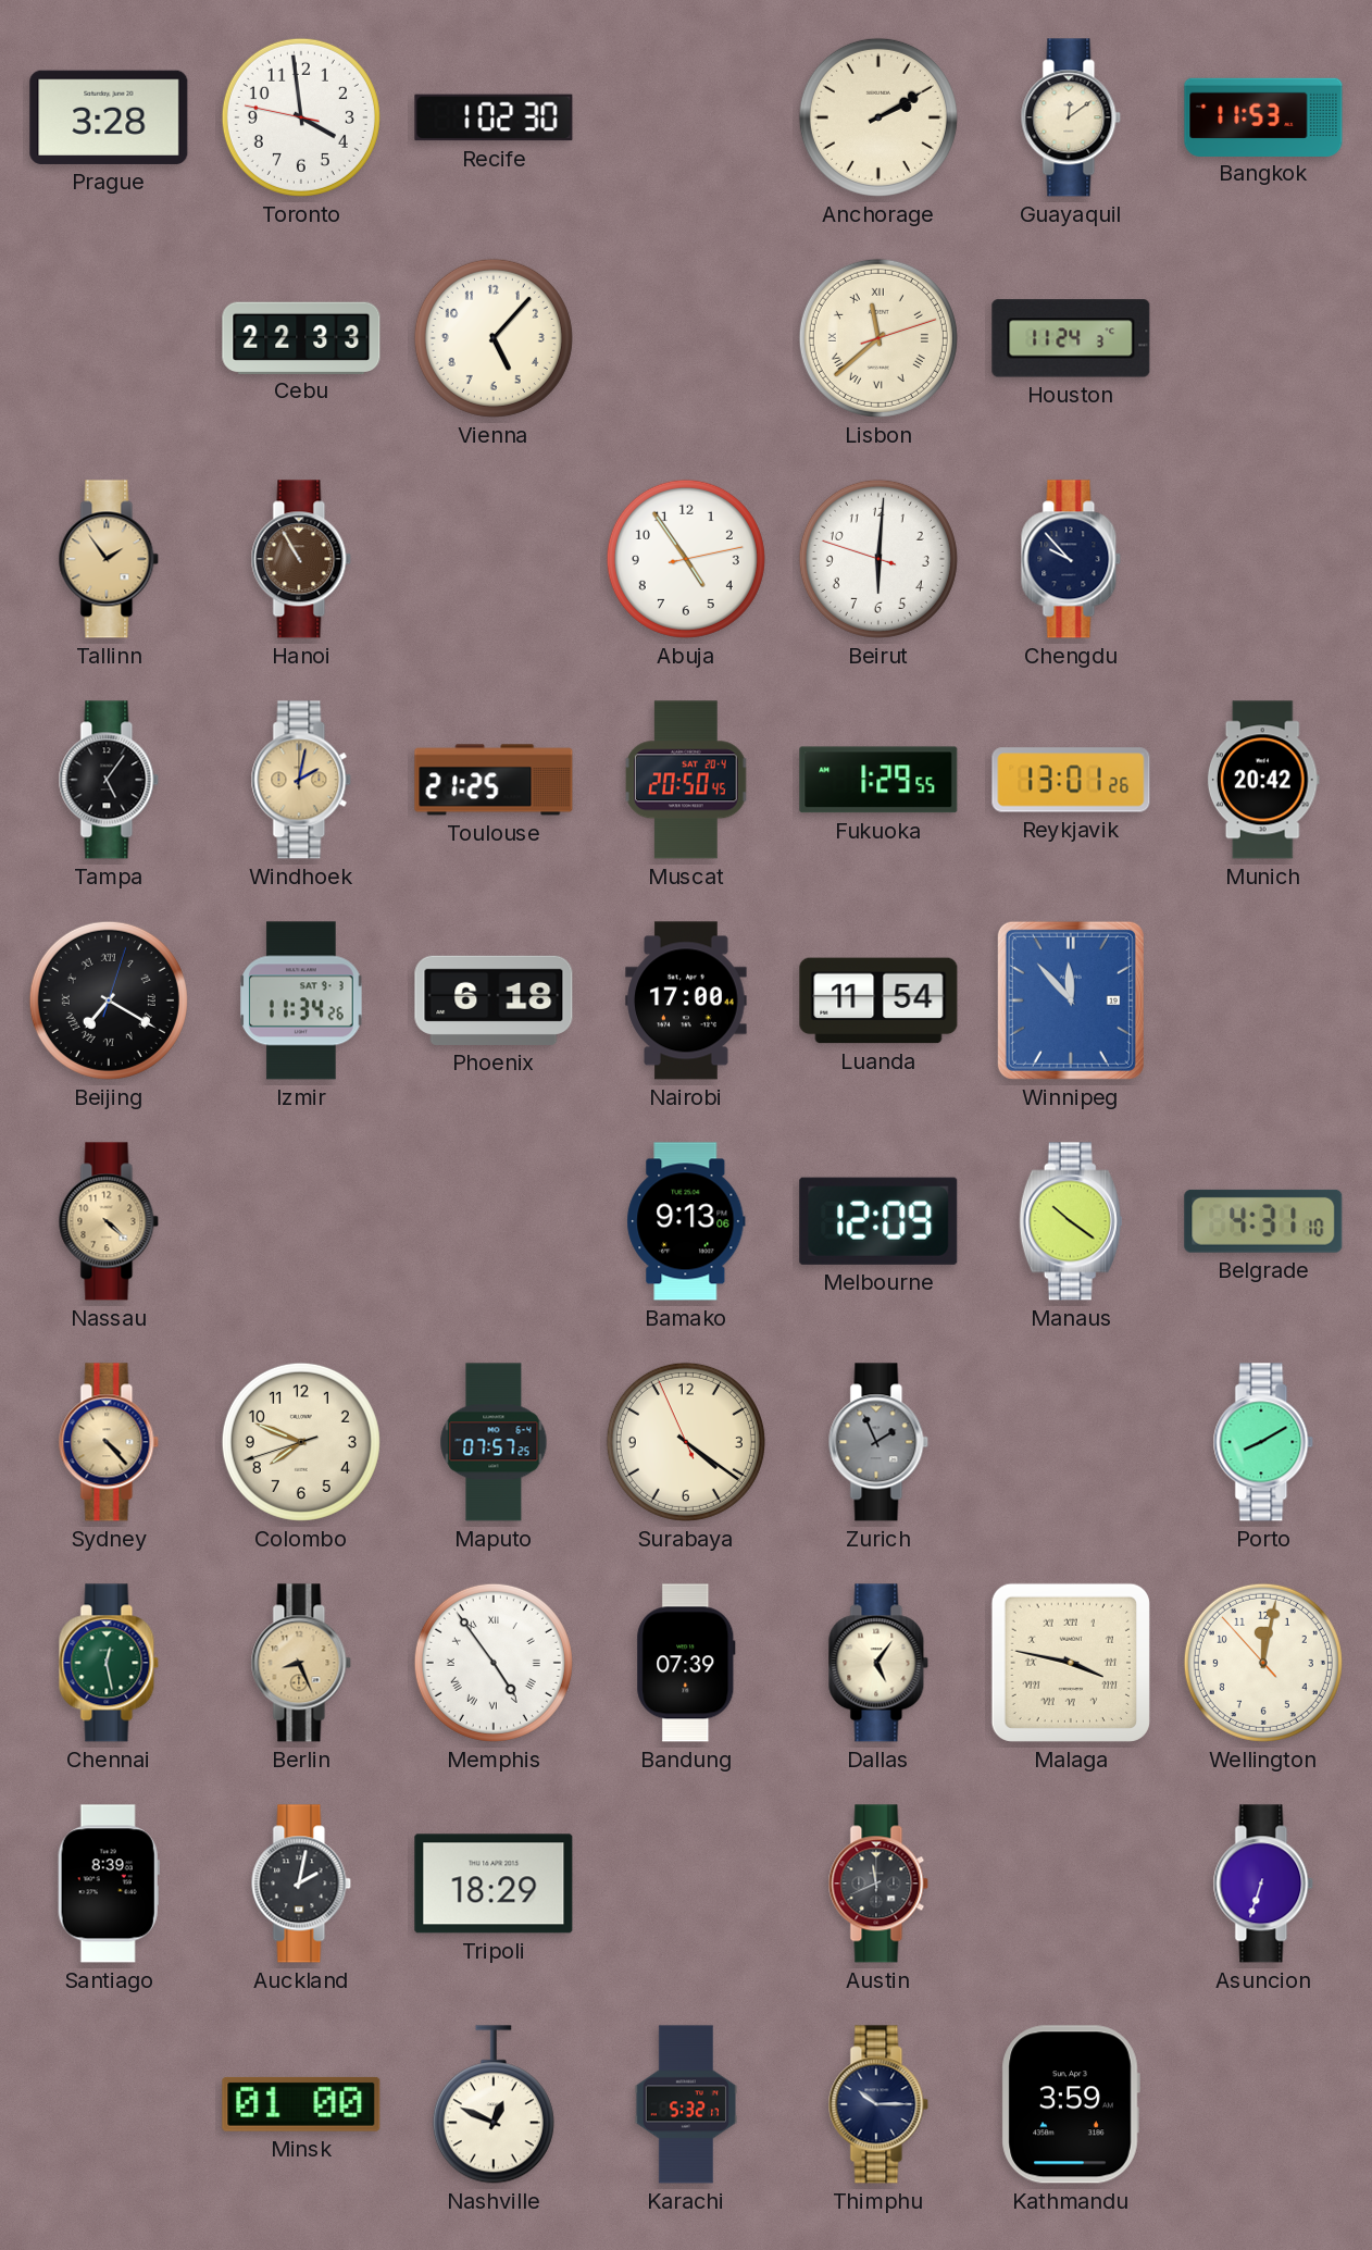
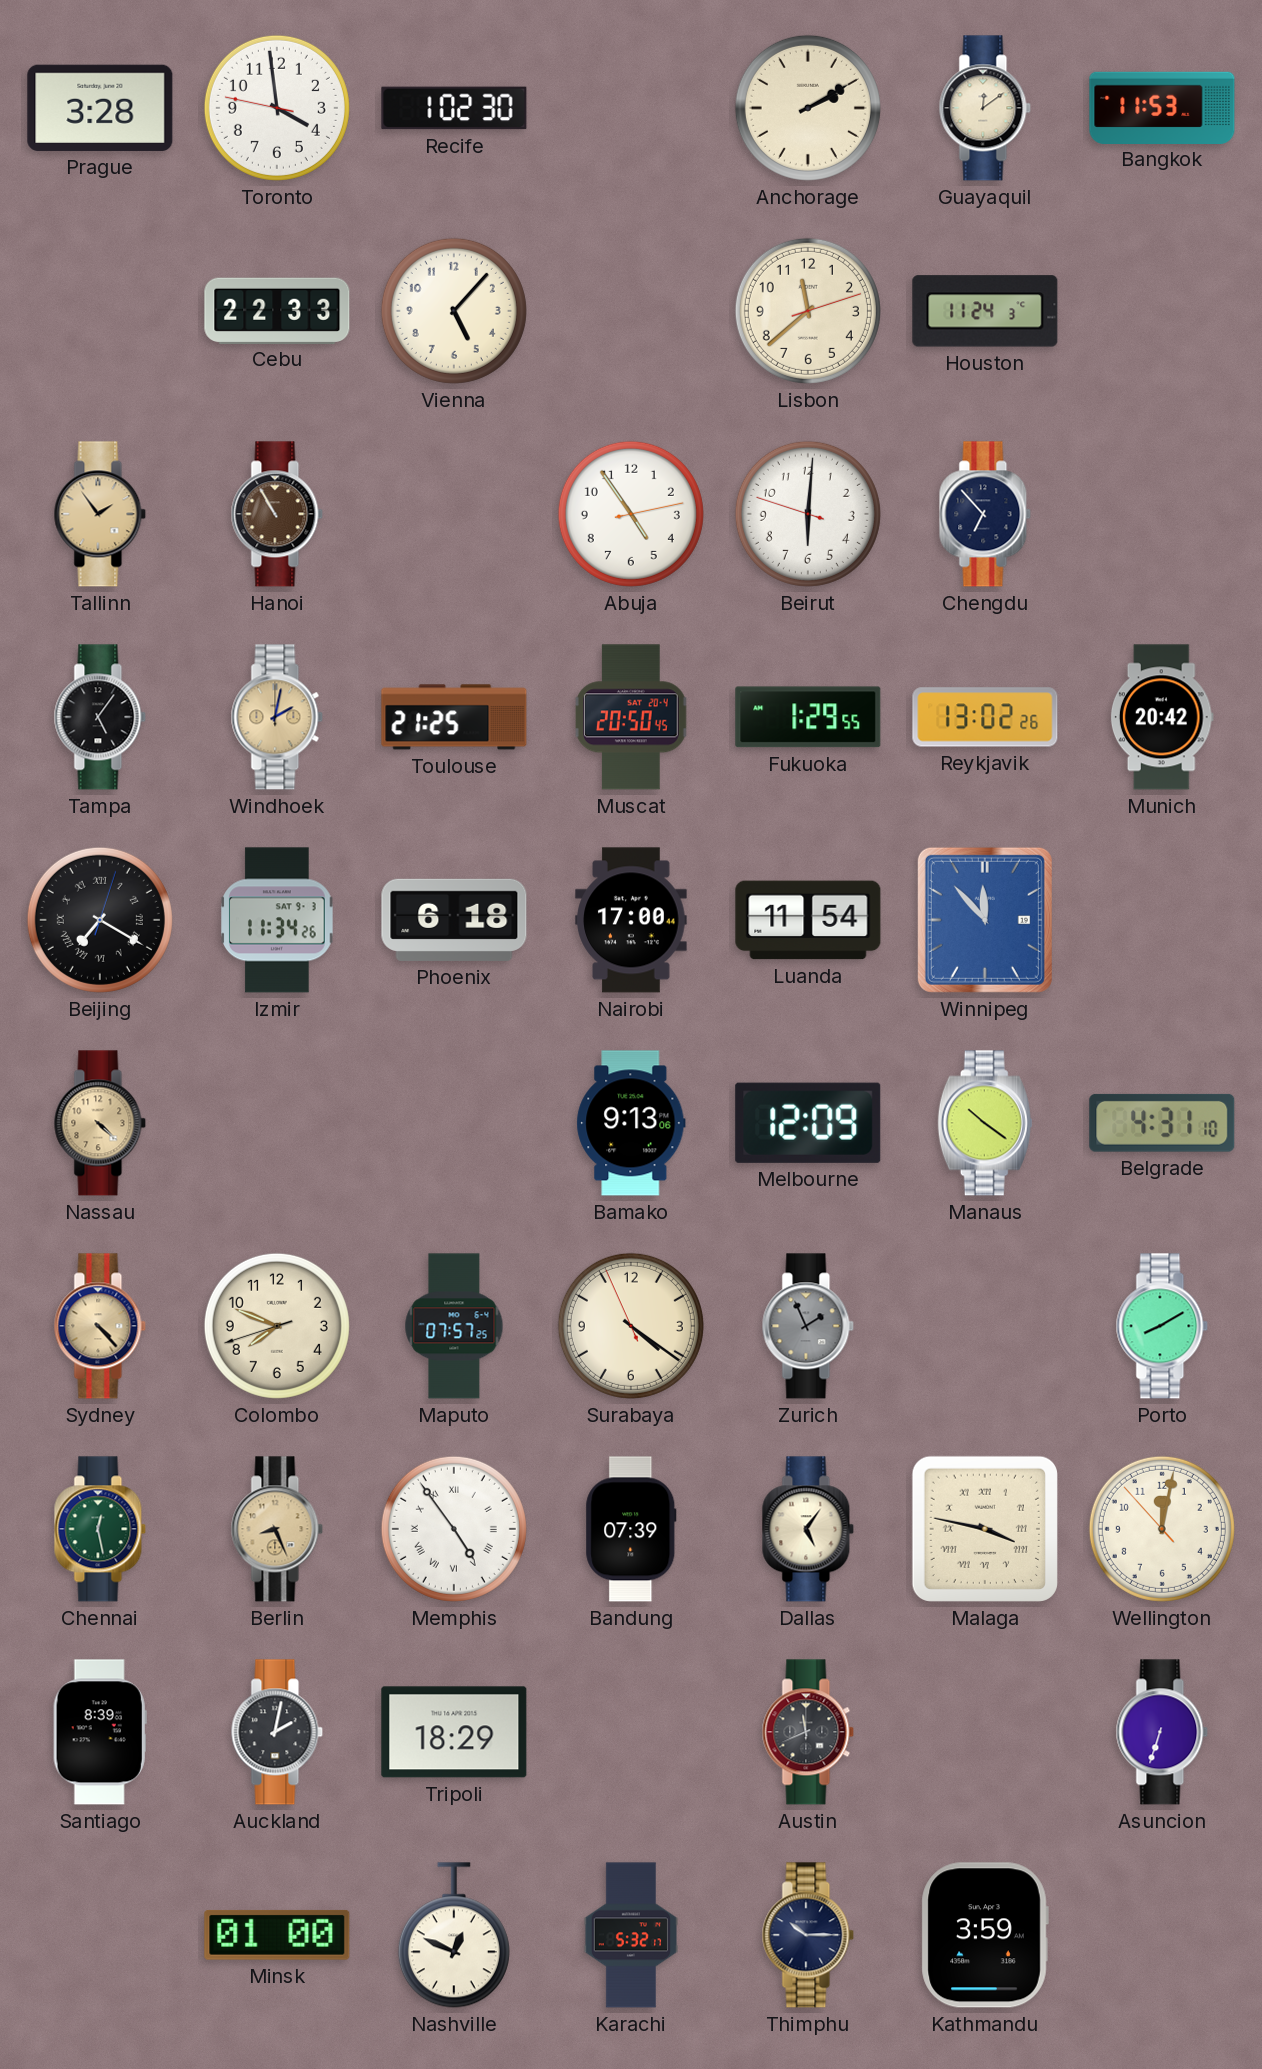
Lisbon numerals: Roman -> Arabic (808, 311)
Chengdu: 9:53 -> 6:53 (985, 514)
Reykjavik: 13:01 -> 13:02 (985, 717)
